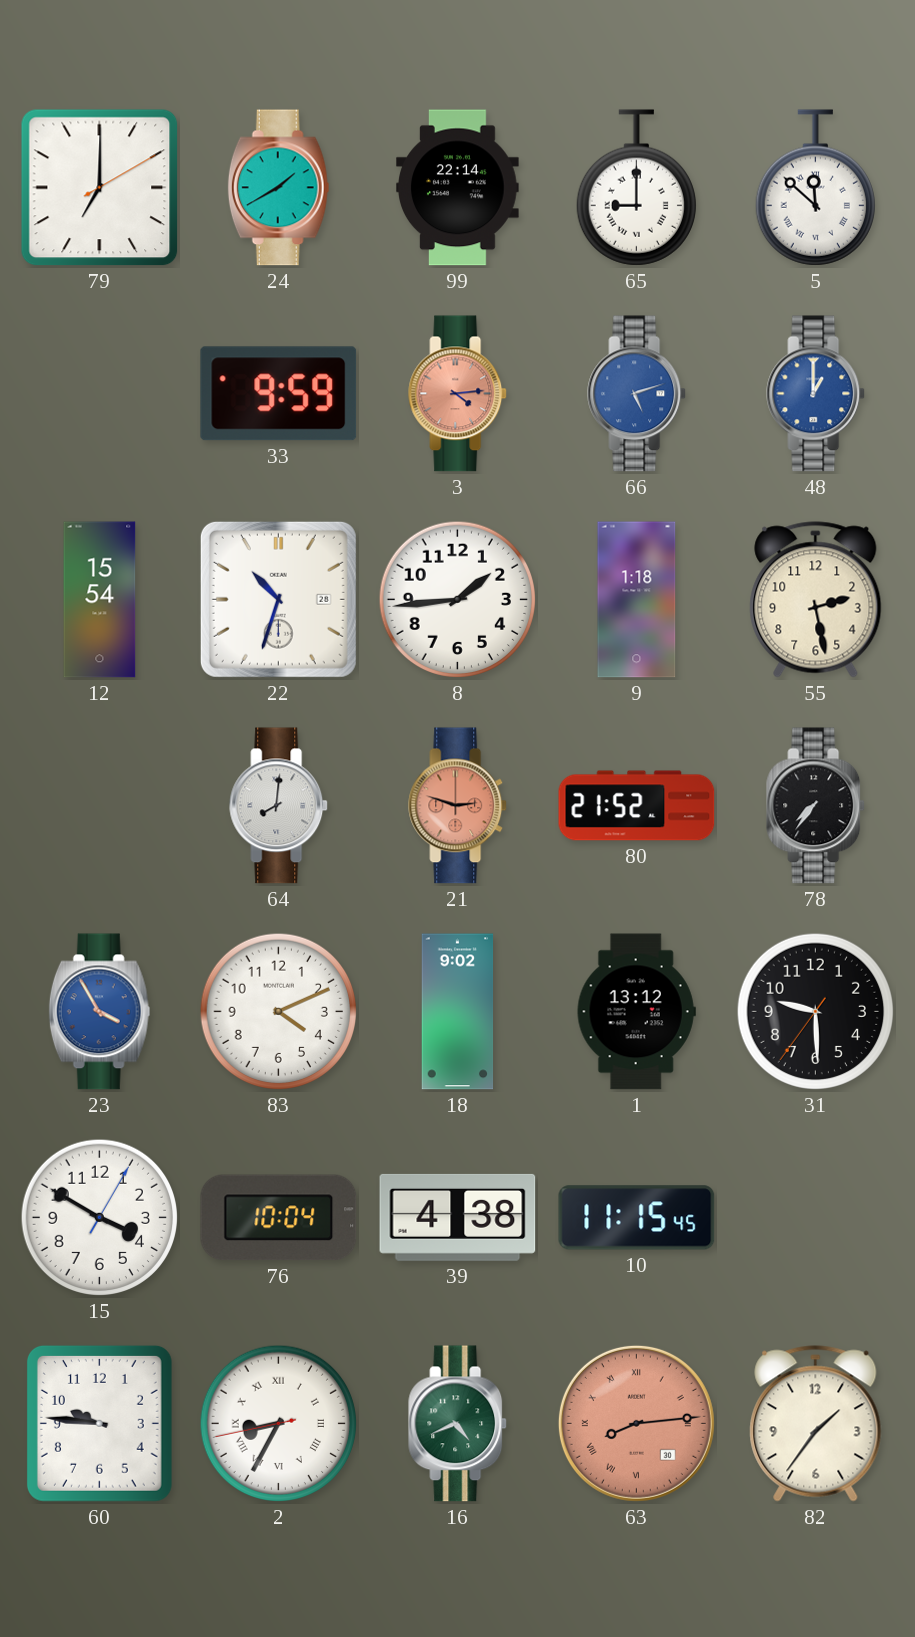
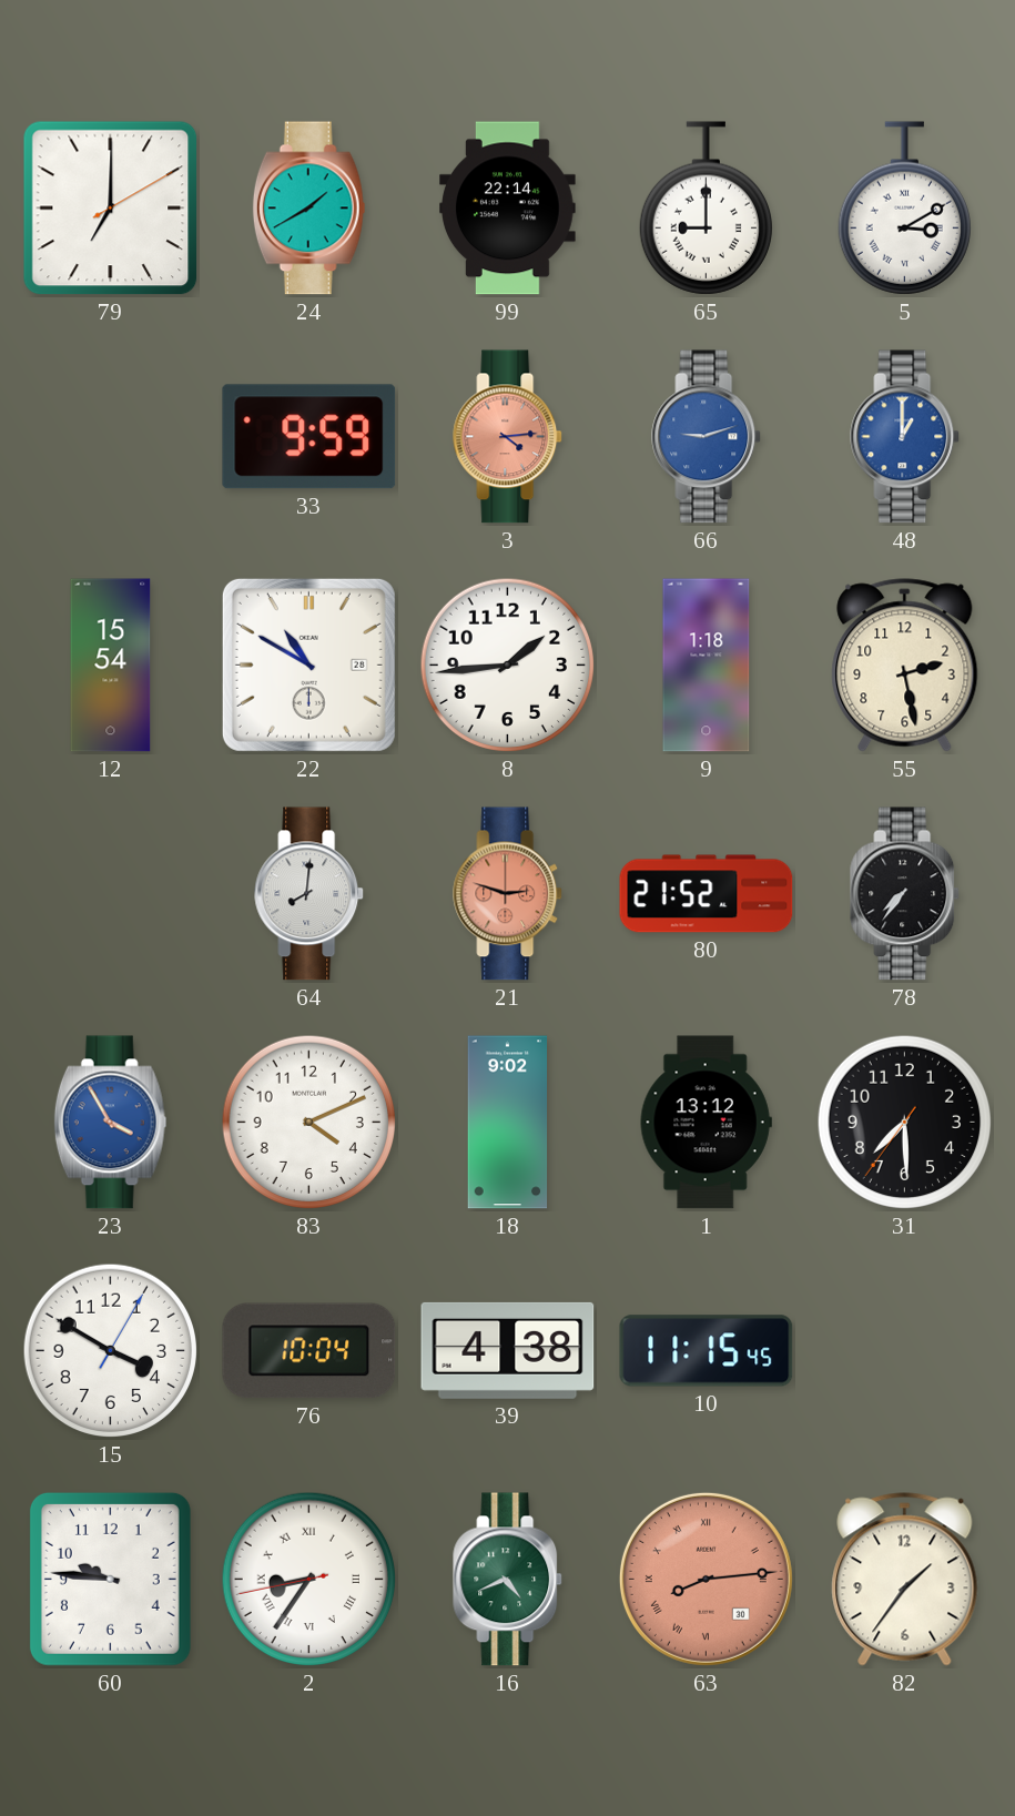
5: 11:52 -> 3:10 (904, 209)
66: 5:12 -> 9:12 (707, 437)
22: 10:33 -> 10:50 (308, 664)
31: 9:29 -> 7:29 (905, 1123)
2: 8:34 -> 8:35 (309, 1580)
